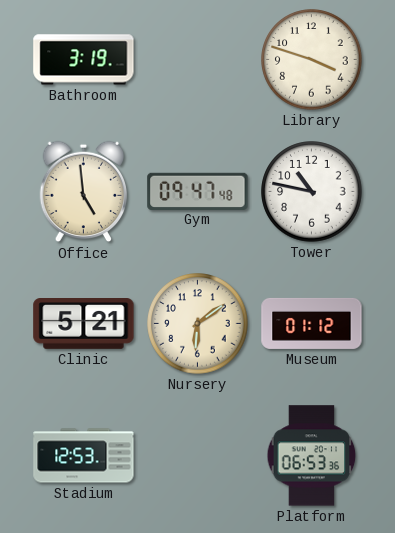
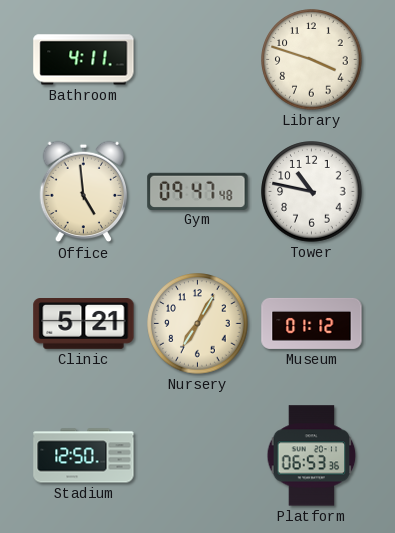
Bathroom: 3:19 -> 4:11 (84, 60)
Nursery: 6:09 -> 7:05 (198, 324)
Stadium: 12:53 -> 12:50 (84, 456)
